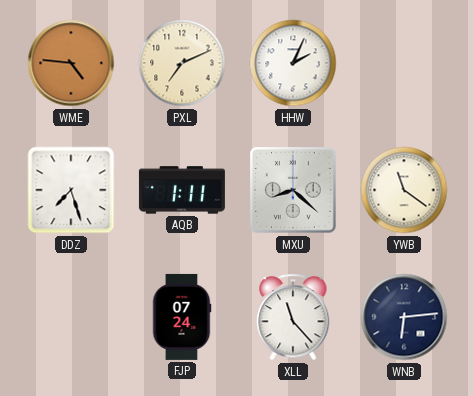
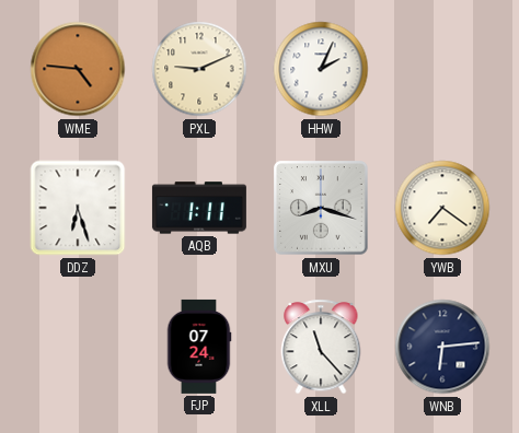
PXL: 7:11 -> 9:11 (199, 69)
DDZ: 7:27 -> 6:27 (78, 208)
MXU: 8:22 -> 8:18 (321, 208)
YWB: 11:21 -> 7:21 (442, 208)
